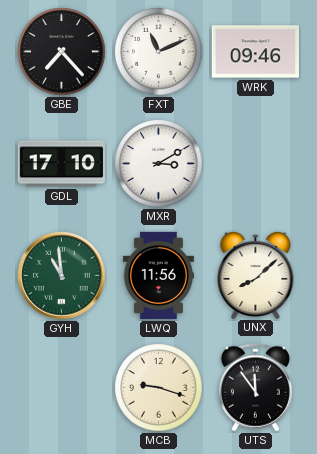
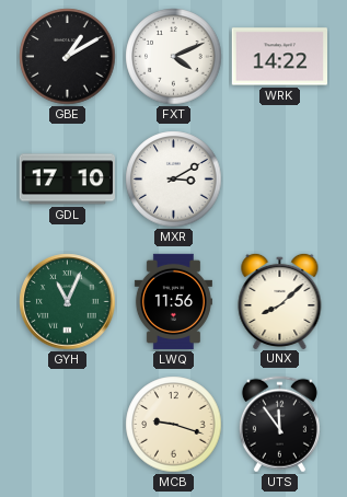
GBE: 7:23 -> 1:10 (68, 57)
FXT: 11:11 -> 4:11 (174, 57)
WRK: 09:46 -> 14:22 (279, 57)
GYH: 10:59 -> 11:04 (68, 302)
